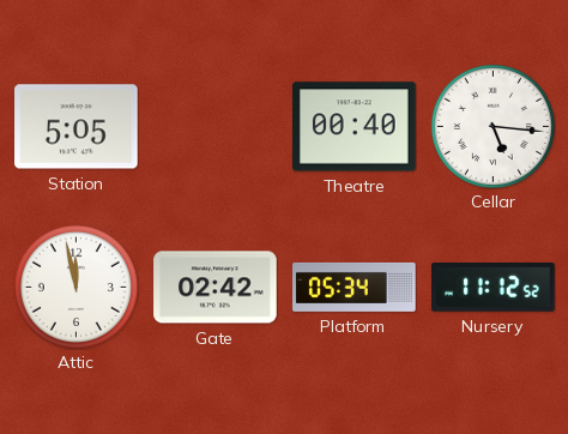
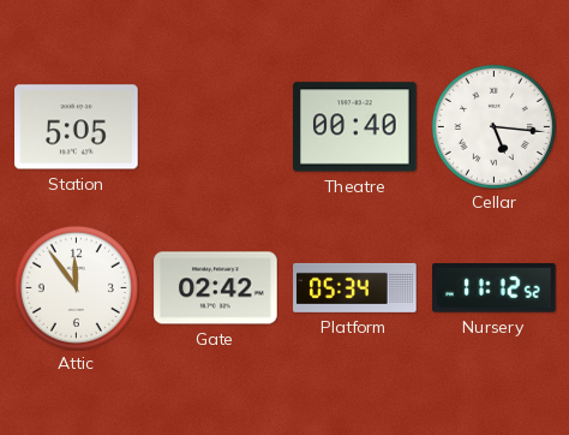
Attic: 11:58 -> 11:54 (76, 287)
